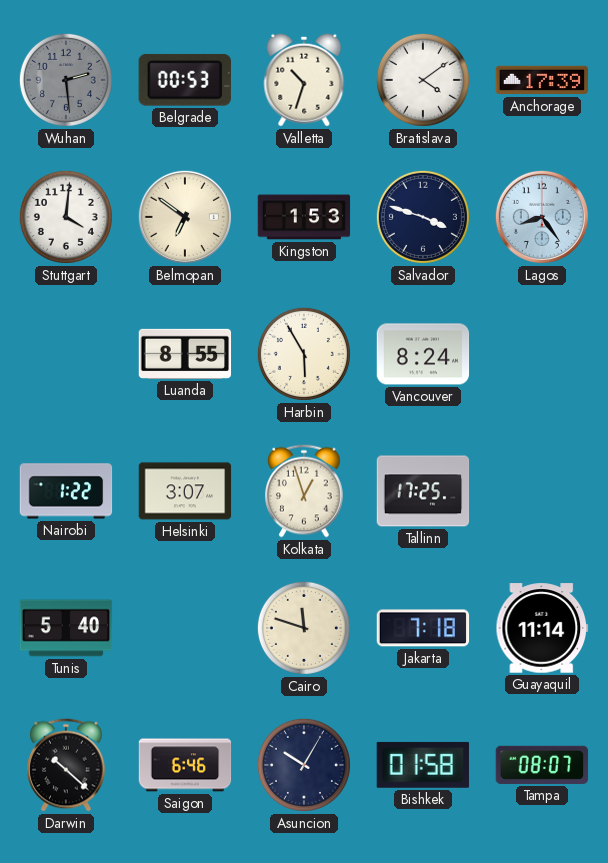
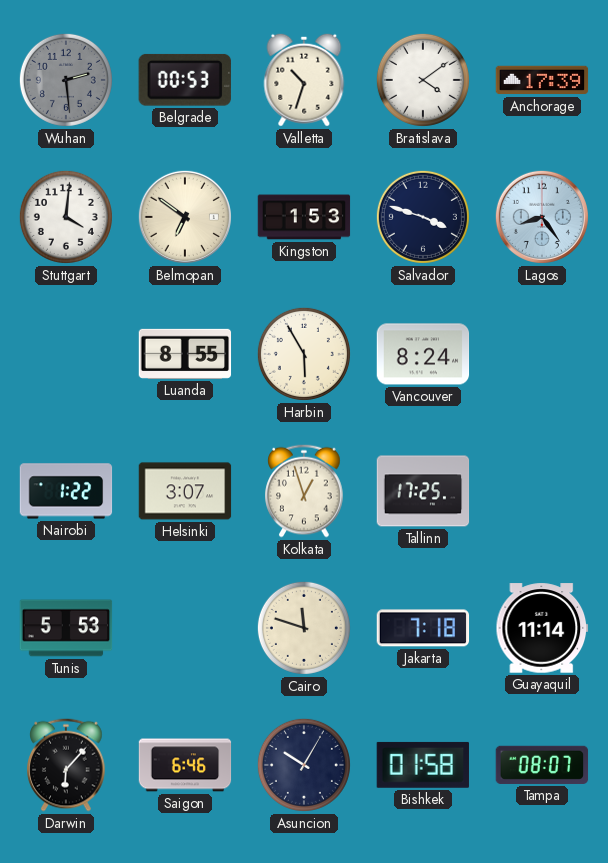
Tunis: 5:40 -> 5:53 (66, 628)
Darwin: 10:22 -> 6:07 (66, 765)
